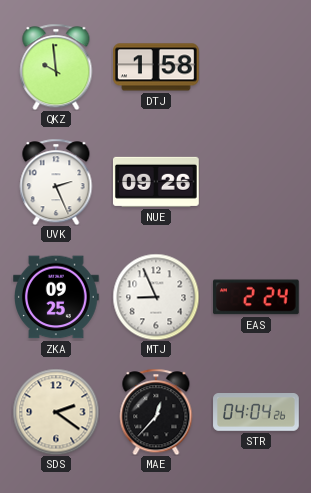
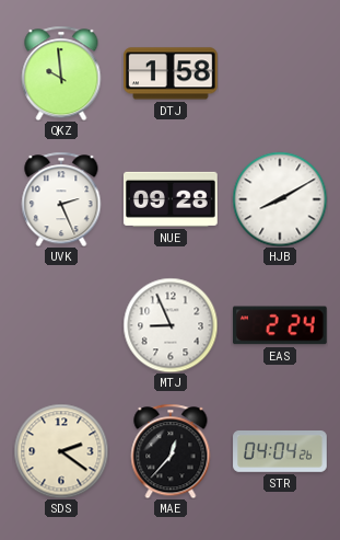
NUE: 09:26 -> 09:28 (172, 199)
HJB: none -> 8:10 (280, 199)
ZKA: 09:25 -> none (57, 297)
